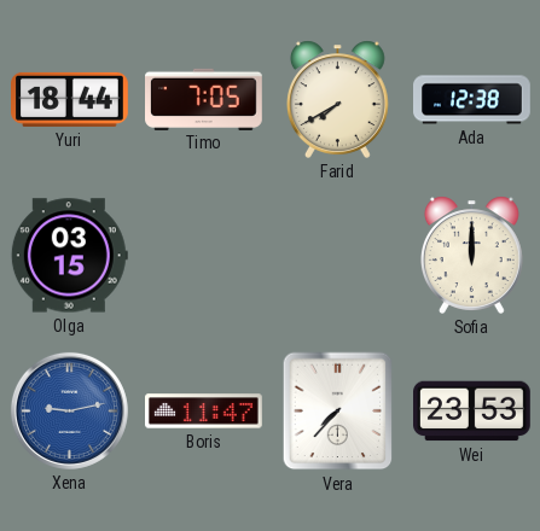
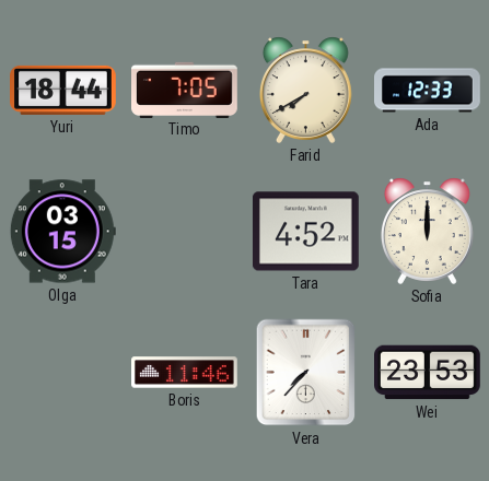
Ada: 12:38 -> 12:33 (428, 91)
Tara: none -> 4:52 (305, 232)
Xena: 9:13 -> none (69, 410)
Boris: 11:47 -> 11:46 (185, 373)
